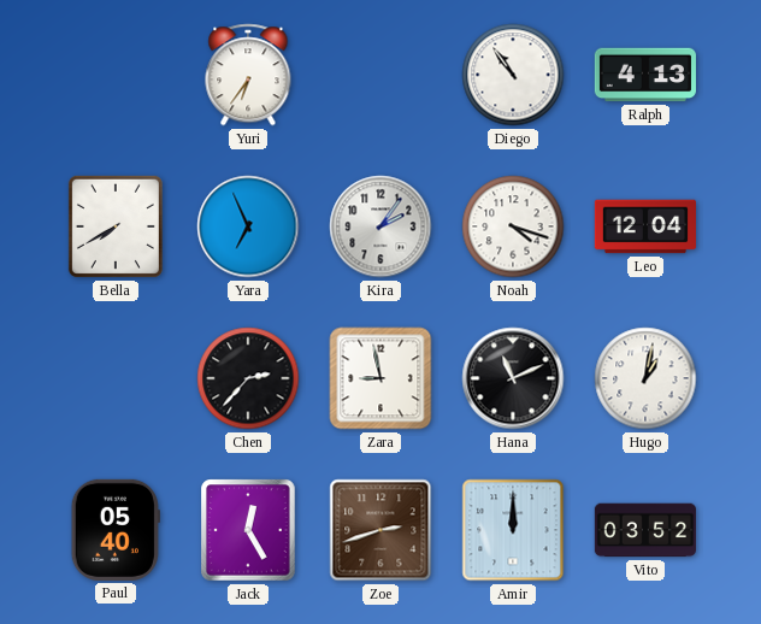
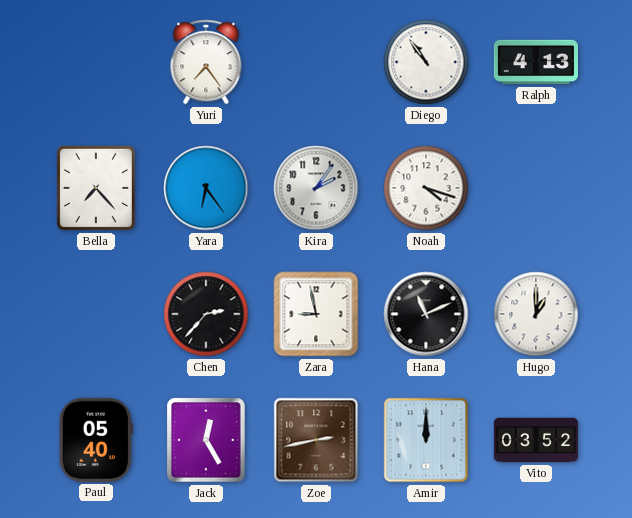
Yuri: 6:36 -> 7:24 (206, 62)
Bella: 7:40 -> 7:23 (96, 188)
Yara: 6:56 -> 6:24 (206, 188)
Leo: 12:04 -> none (645, 226)
Hugo: 1:02 -> 1:00 (536, 314)
Zoe: 2:42 -> 2:43 (316, 440)
